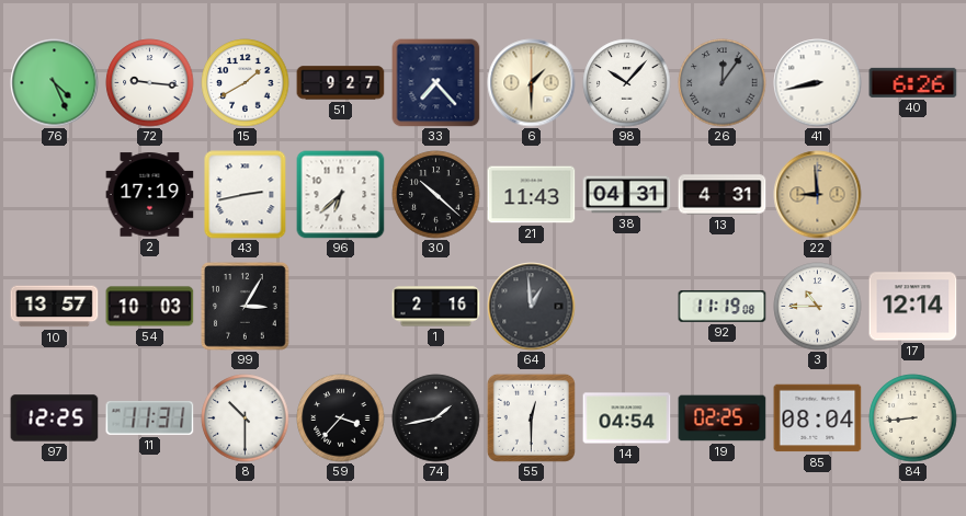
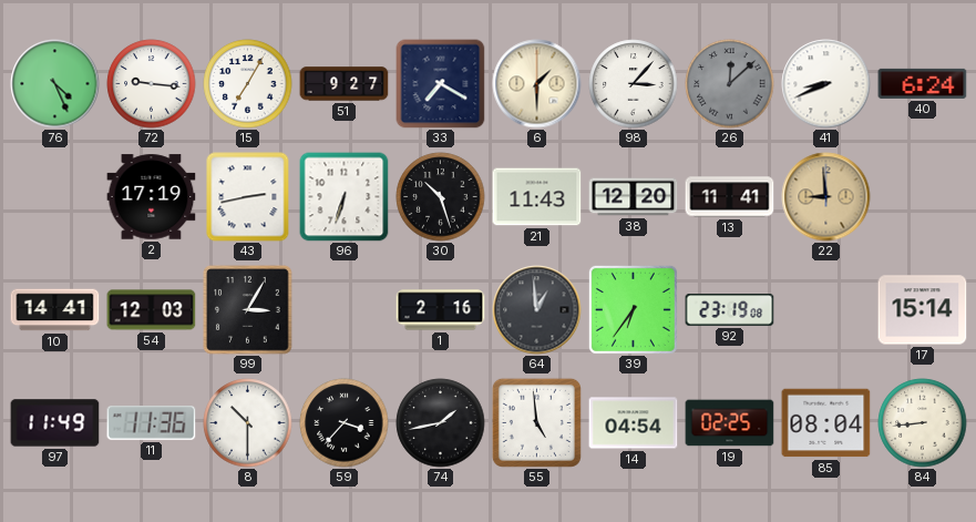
15: 1:40 -> 7:05 (248, 84)
33: 7:23 -> 7:20 (441, 84)
98: 10:07 -> 3:07 (634, 84)
26: 12:06 -> 12:08 (730, 84)
41: 8:43 -> 8:41 (826, 84)
40: 6:26 -> 6:24 (923, 83)
96: 6:38 -> 6:33 (345, 197)
30: 10:22 -> 10:27 (441, 197)
38: 04:31 -> 12:20 (634, 197)
13: 4:31 -> 11:41 (730, 197)
10: 13:57 -> 14:41 (55, 310)
54: 10:03 -> 12:03 (152, 310)
39: none -> 6:36 (633, 309)
92: 11:19 -> 23:19 (730, 310)
3: 10:45 -> none (818, 307)
17: 12:14 -> 15:14 (923, 310)
97: 12:25 -> 11:49 (55, 423)
11: 11:31 -> 11:36 (152, 423)
55: 12:30 -> 4:59 (536, 422)
